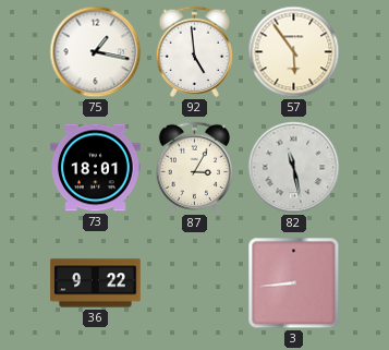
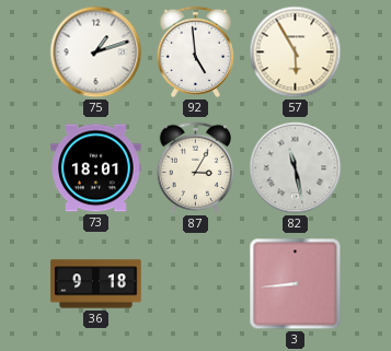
75: 1:17 -> 1:12 (96, 52)
57: 5:54 -> 5:55 (296, 52)
36: 9:22 -> 9:18 (96, 284)
